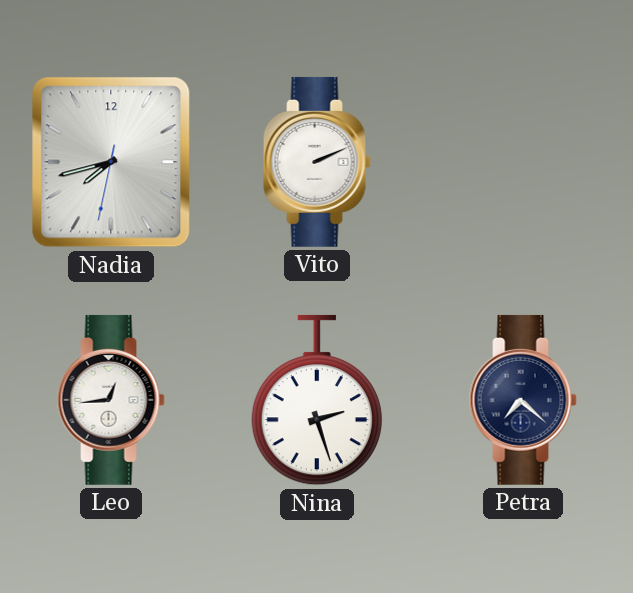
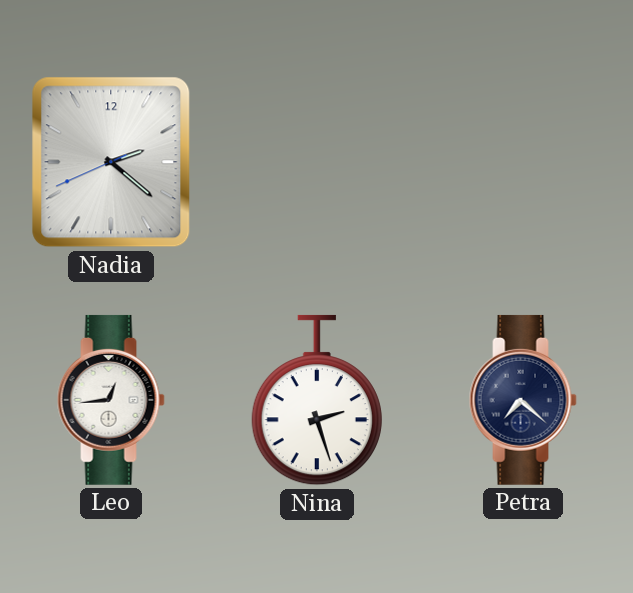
Nadia: 7:42 -> 2:21 (111, 162)
Vito: 2:11 -> none (317, 162)
